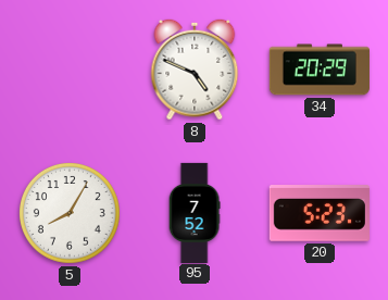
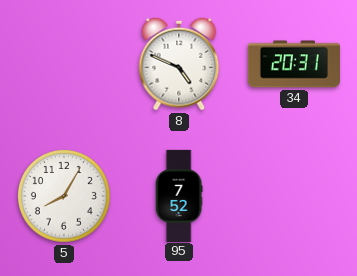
34: 20:29 -> 20:31 (294, 64)
20: 5:23 -> none (320, 213)
